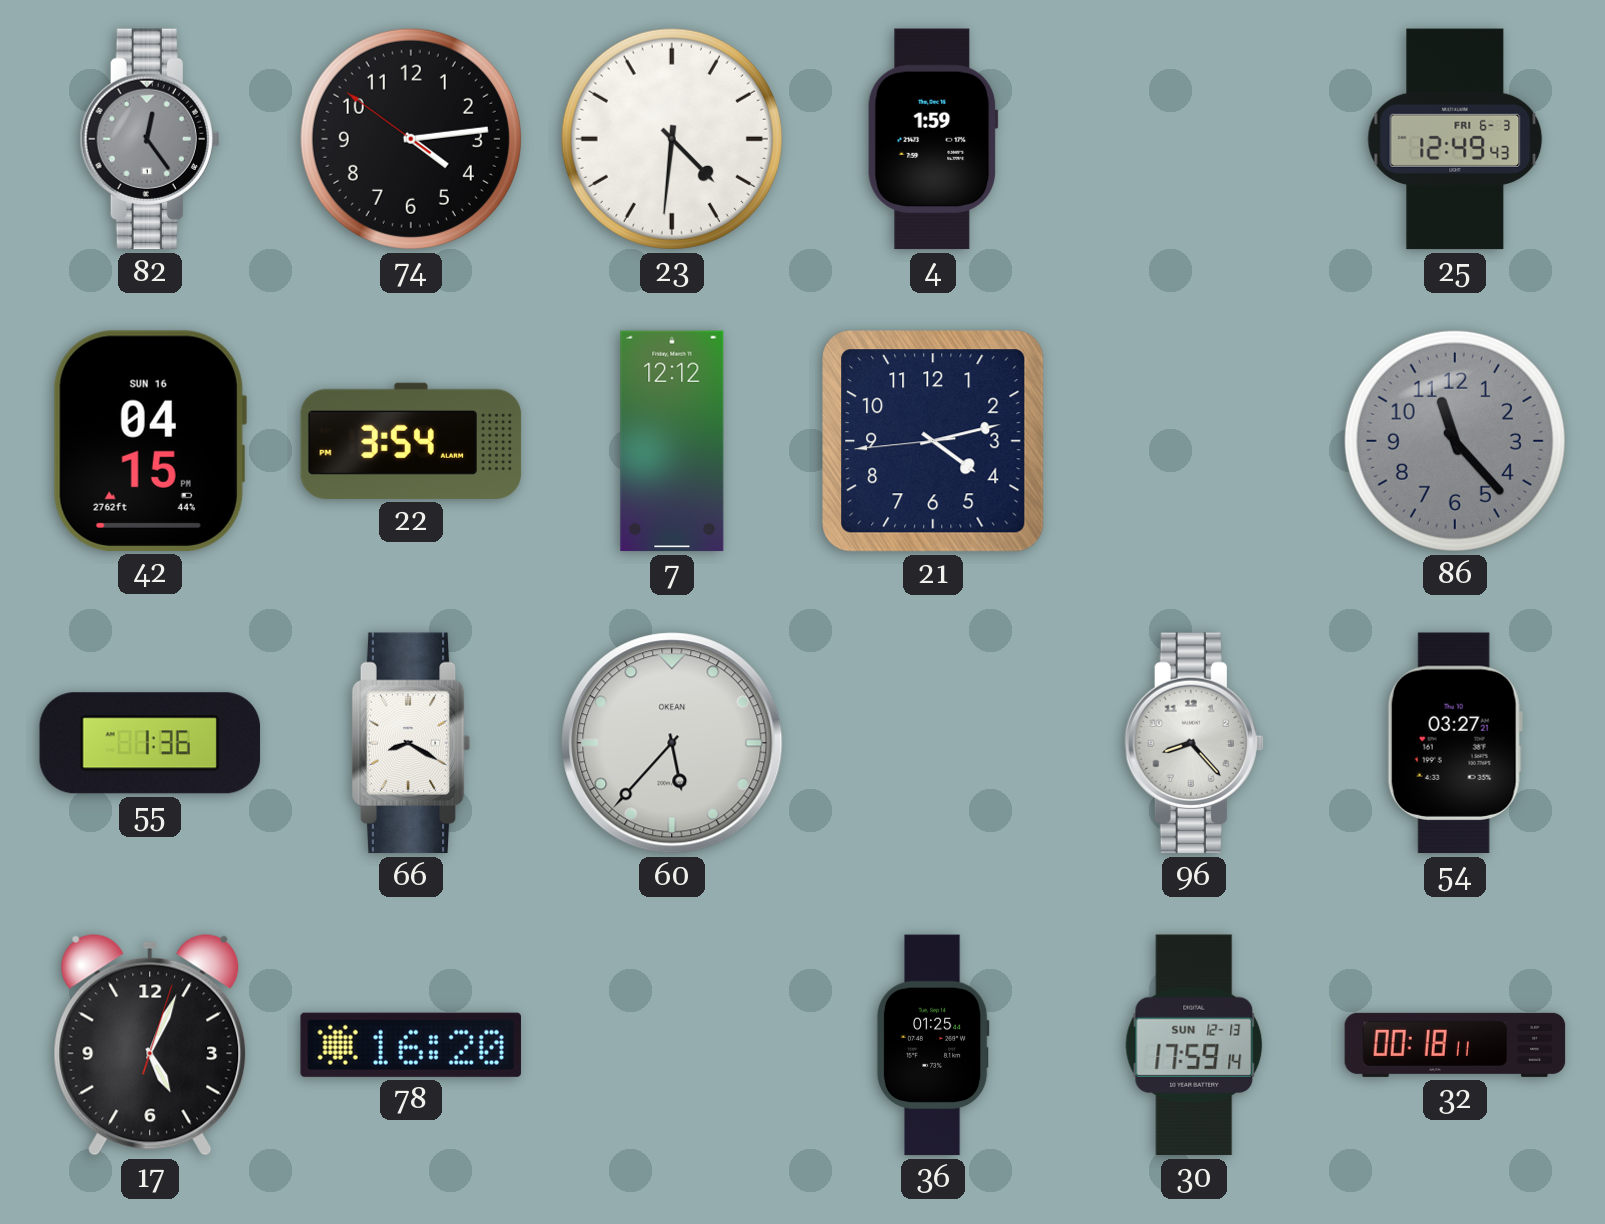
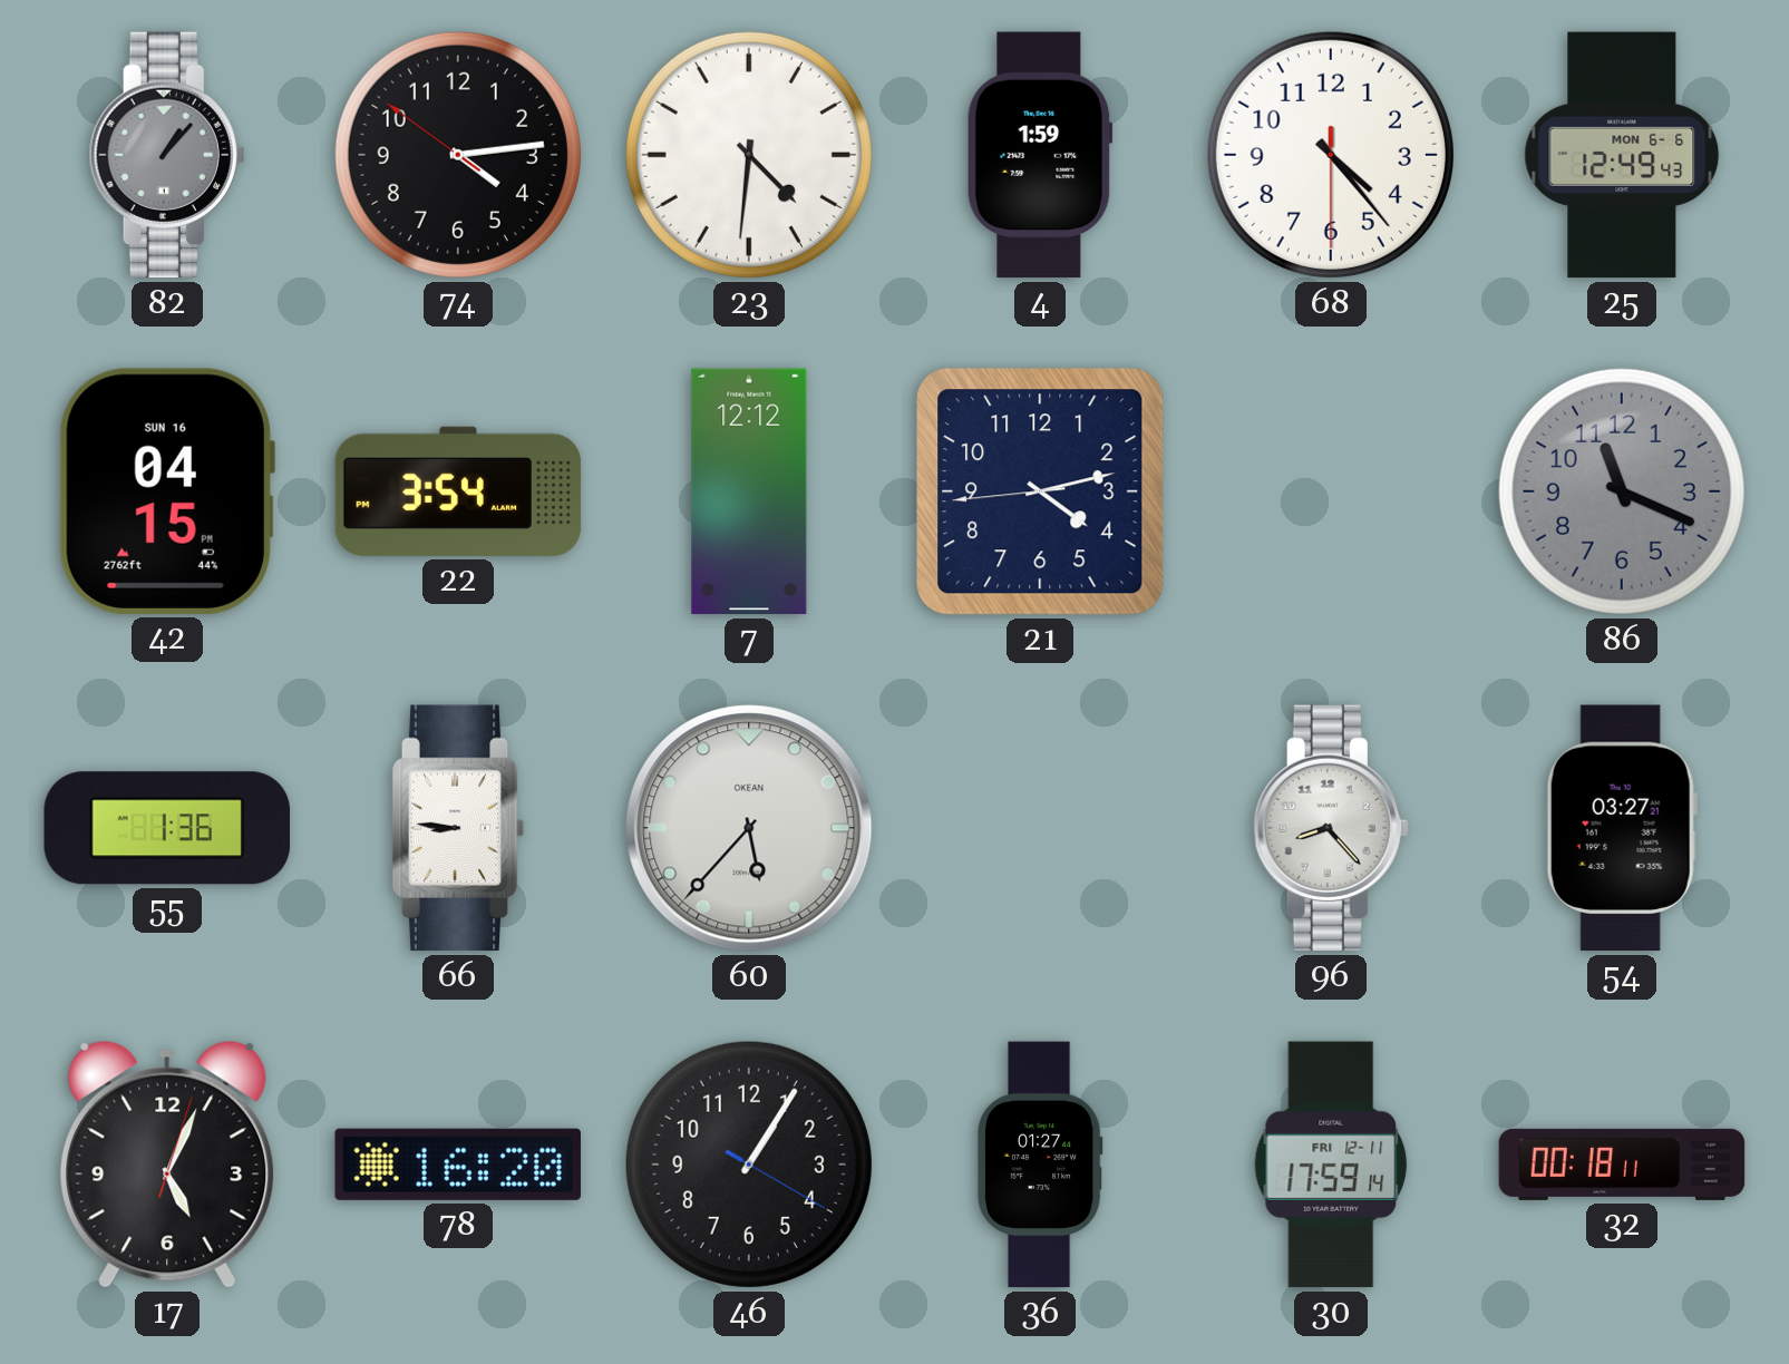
82: 12:24 -> 1:07 (167, 155)
68: none -> 4:23 (1331, 155)
25 date: FRI 6-3 -> MON 6-6 (1622, 155)
86: 11:23 -> 11:19 (1622, 491)
66: 8:20 -> 8:46 (458, 828)
46: none -> 1:05 (749, 1165)
36: 01:25 -> 01:27 (1040, 1165)
30 date: SUN 12-13 -> FRI 12-11 (1331, 1165)
